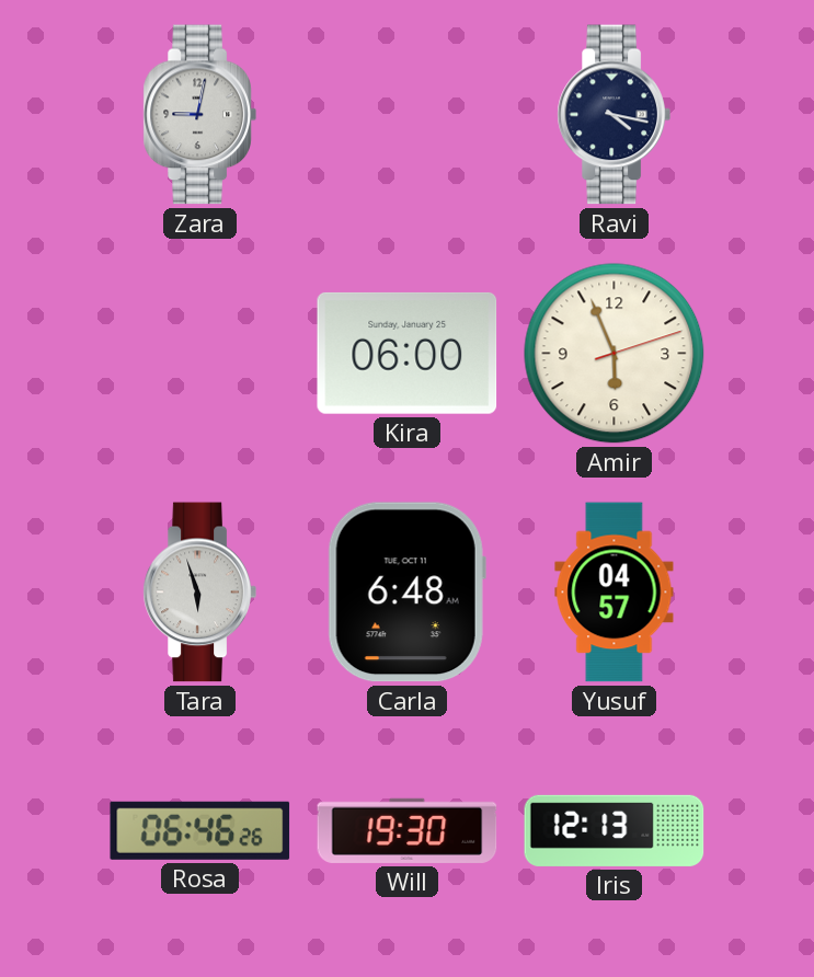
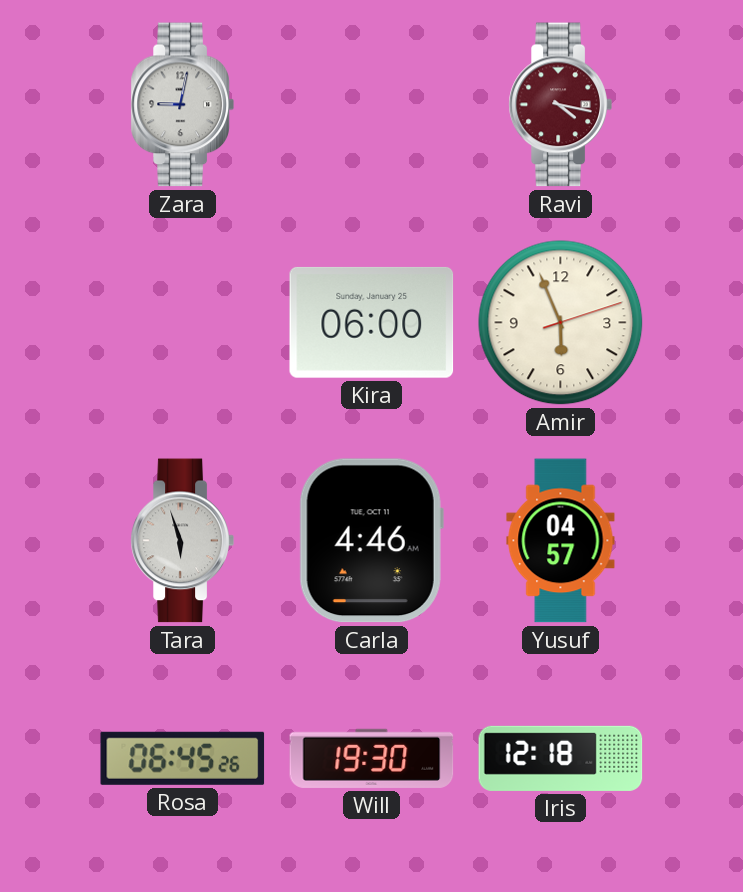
Ravi dial: navy -> burgundy (560, 105)
Carla: 6:48 -> 4:46 (371, 541)
Rosa: 06:46 -> 06:45 (183, 758)
Iris: 12:13 -> 12:18 (561, 758)
